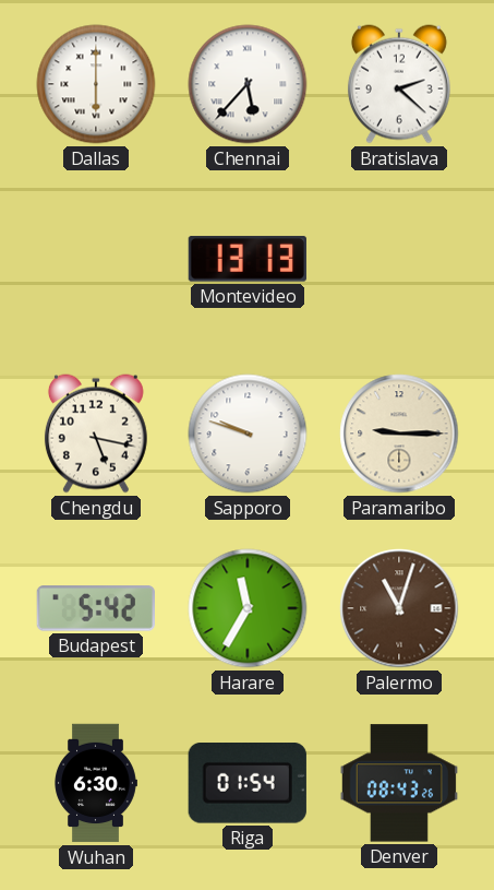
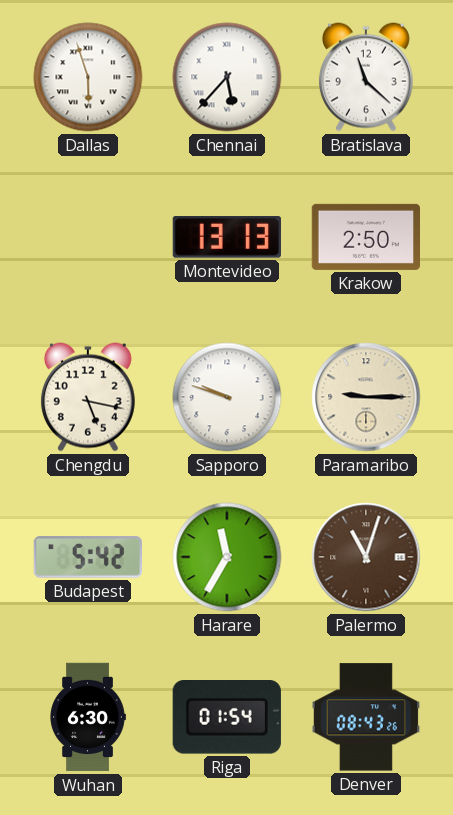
Dallas: 6:00 -> 5:57 (88, 77)
Bratislava: 2:22 -> 11:22 (366, 77)
Krakow: none -> 2:50 (365, 237)
